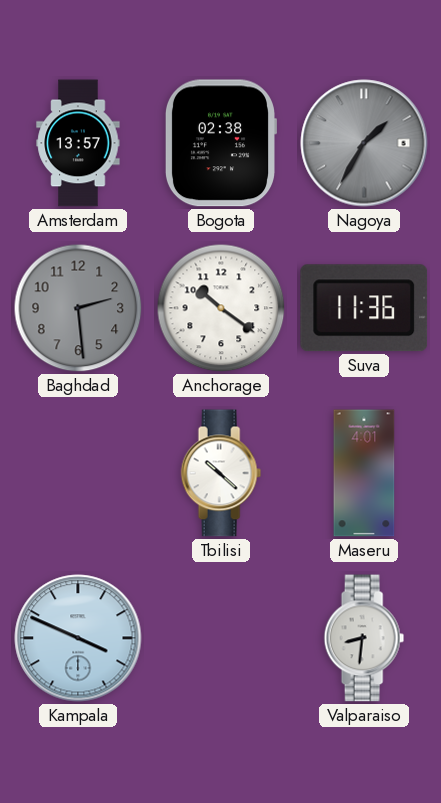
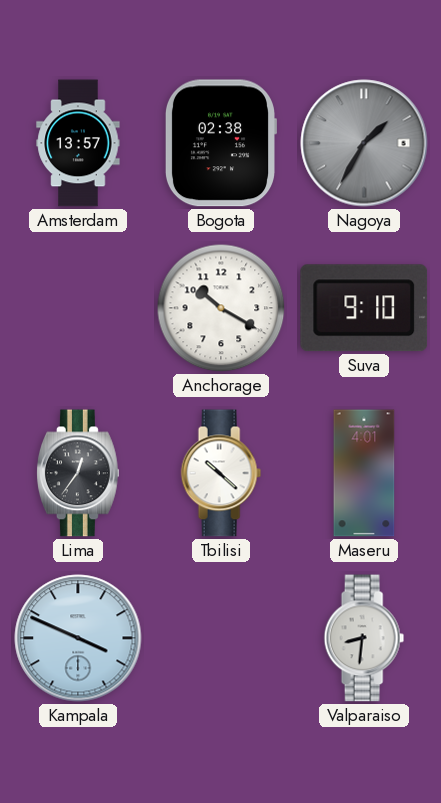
Baghdad: 2:29 -> none (78, 308)
Anchorage: 10:21 -> 10:20 (221, 308)
Suva: 11:36 -> 9:10 (364, 308)
Lima: none -> 12:36 (78, 473)
